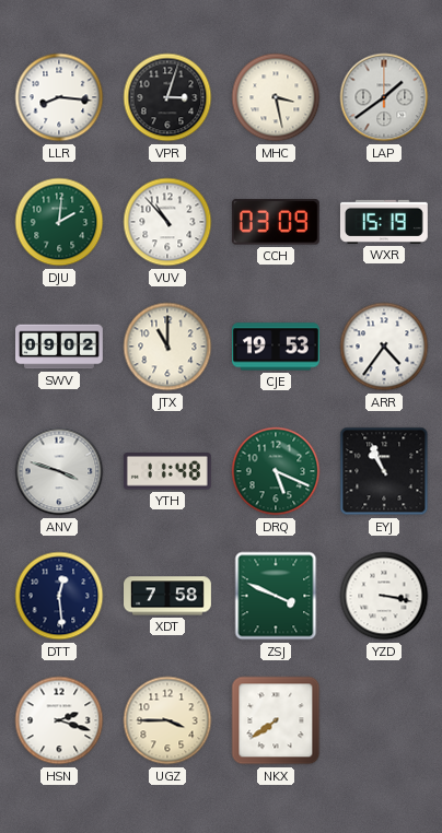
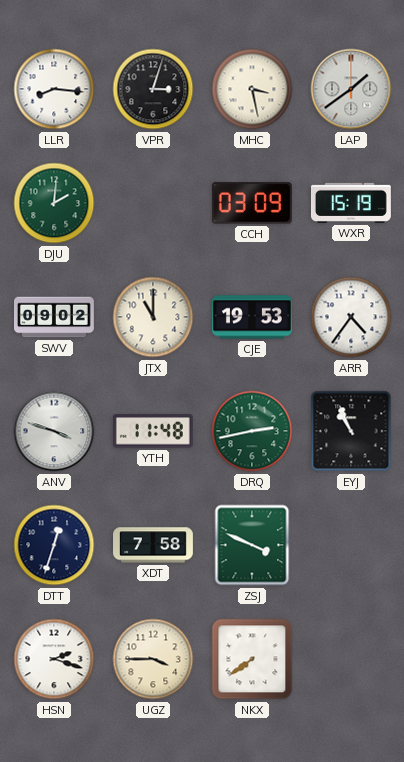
VUV: 10:53 -> none (167, 222)
DRQ: 5:19 -> 2:43 (252, 431)
DTT: 12:29 -> 12:33 (54, 545)
YZD: 3:17 -> none (384, 596)
